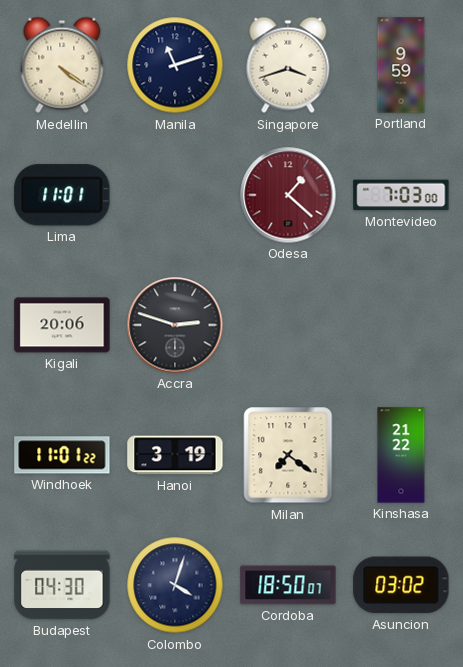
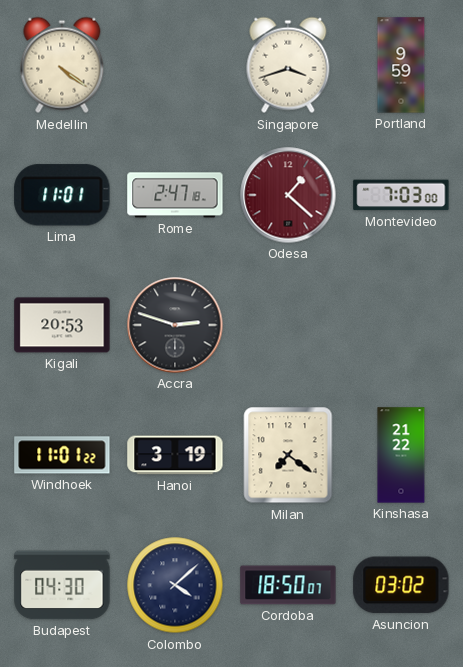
Manila: 11:12 -> none (175, 65)
Rome: none -> 2:47 (175, 195)
Kigali: 20:06 -> 20:53 (62, 325)
Colombo: 4:03 -> 4:08 (175, 585)
